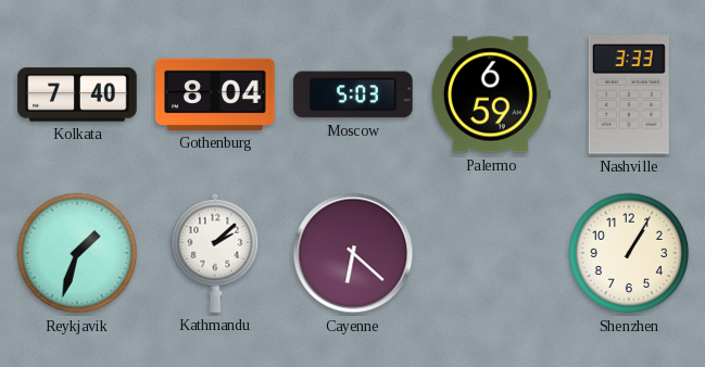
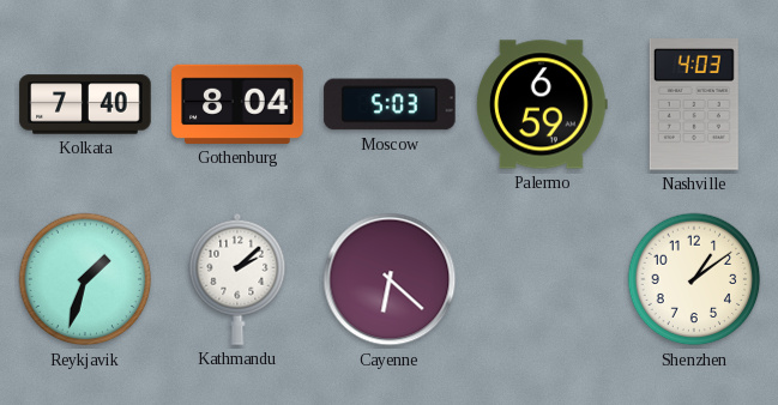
Nashville: 3:33 -> 4:03 (694, 104)
Shenzhen: 1:05 -> 1:09 (694, 279)
